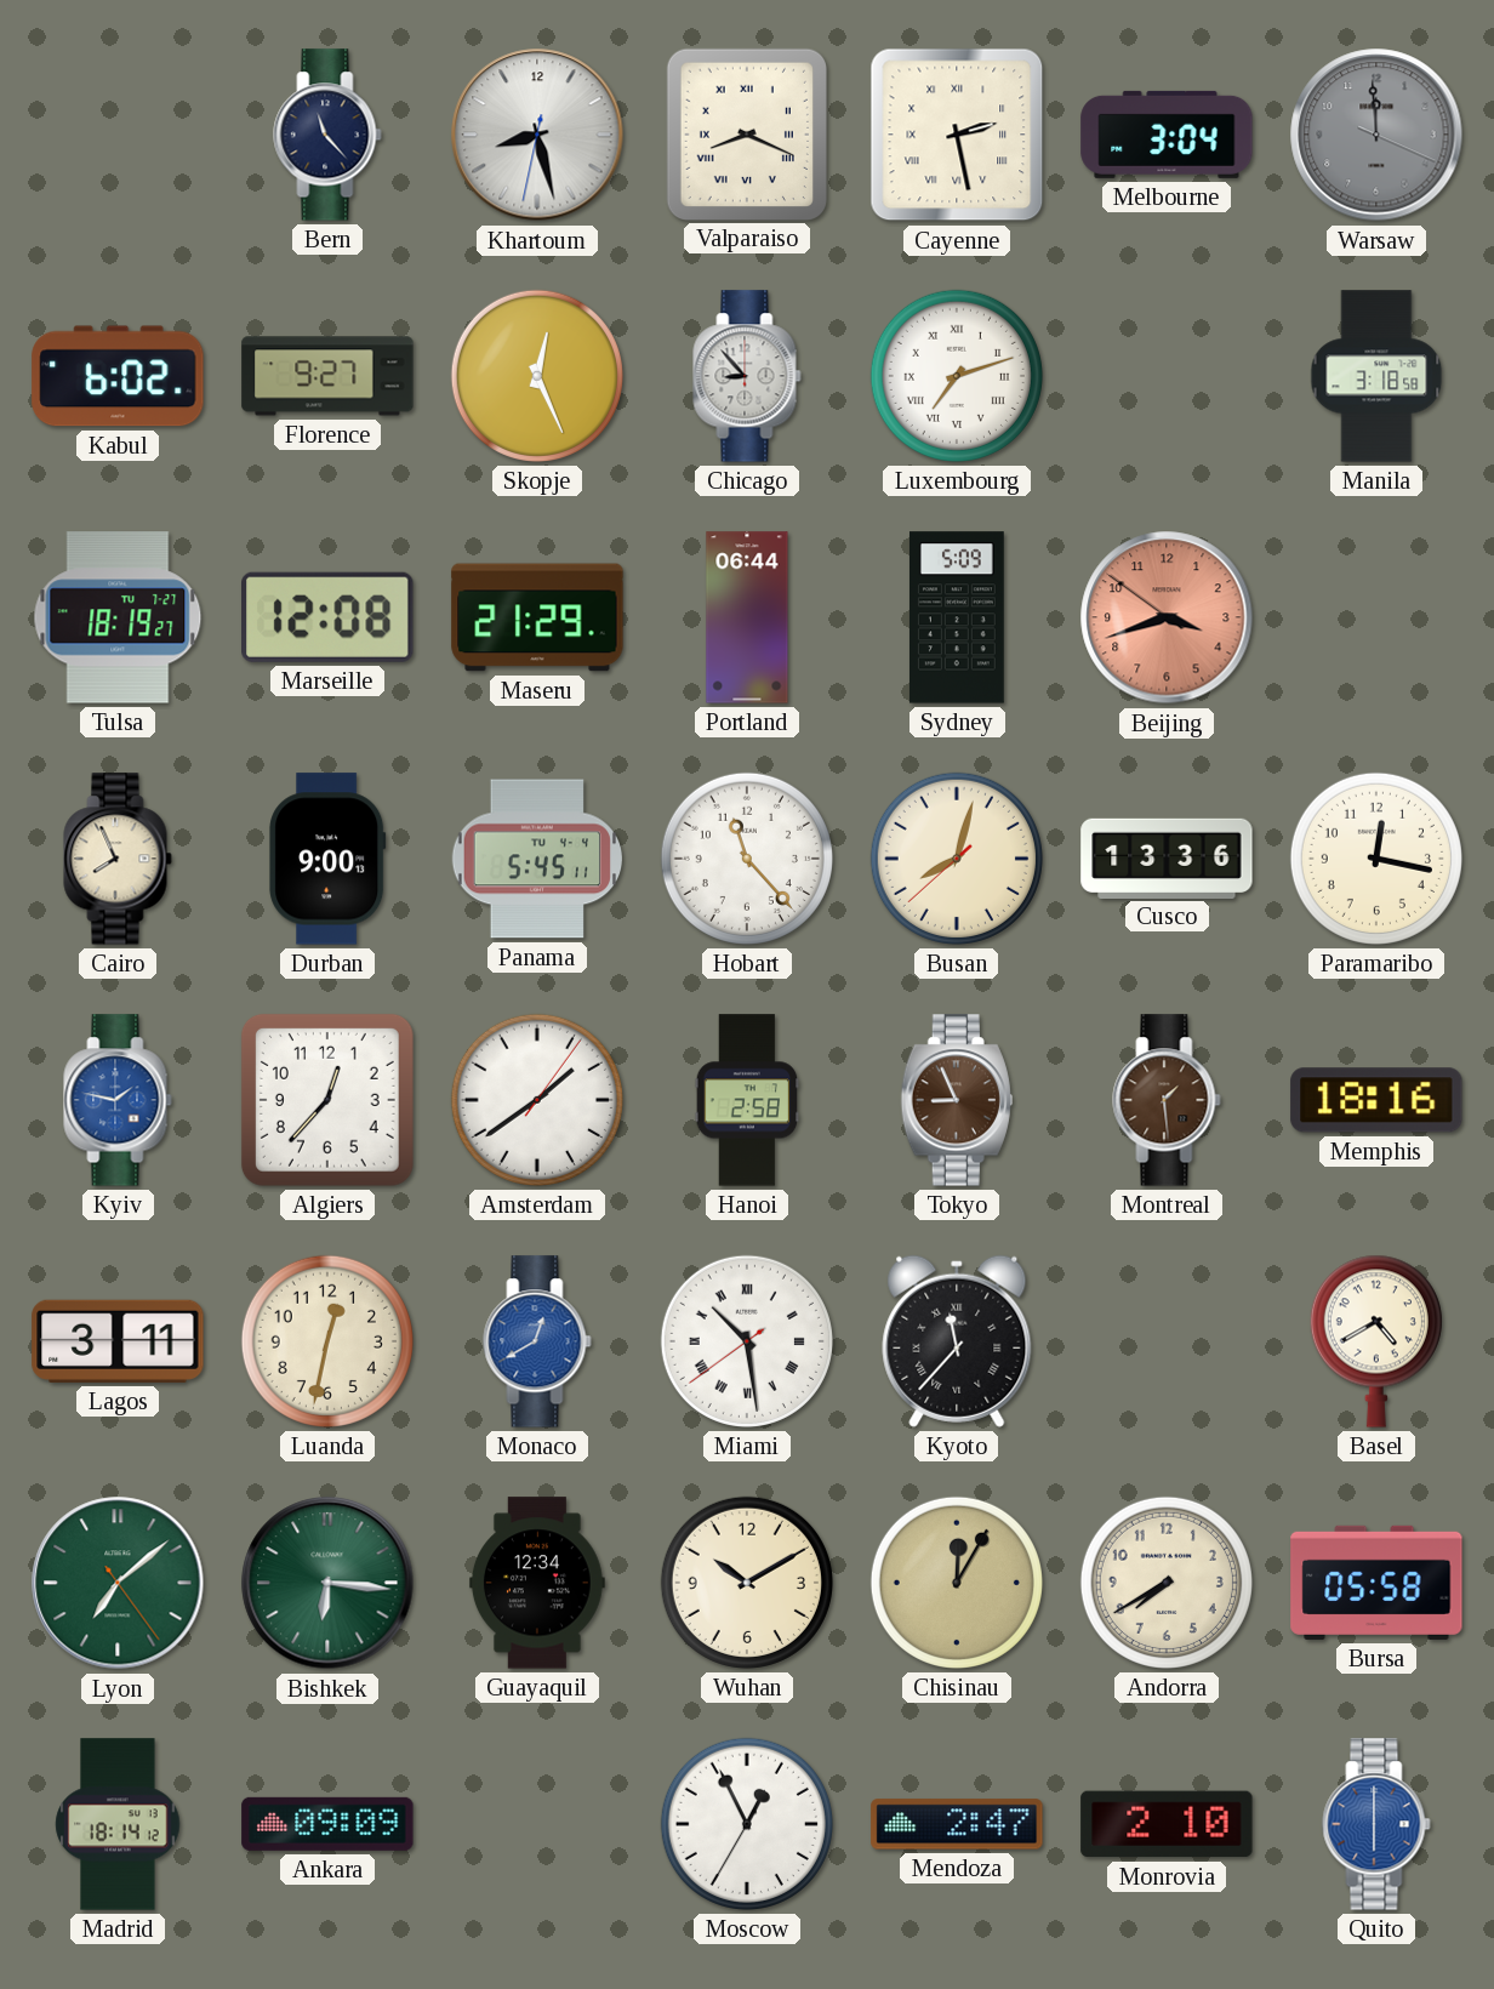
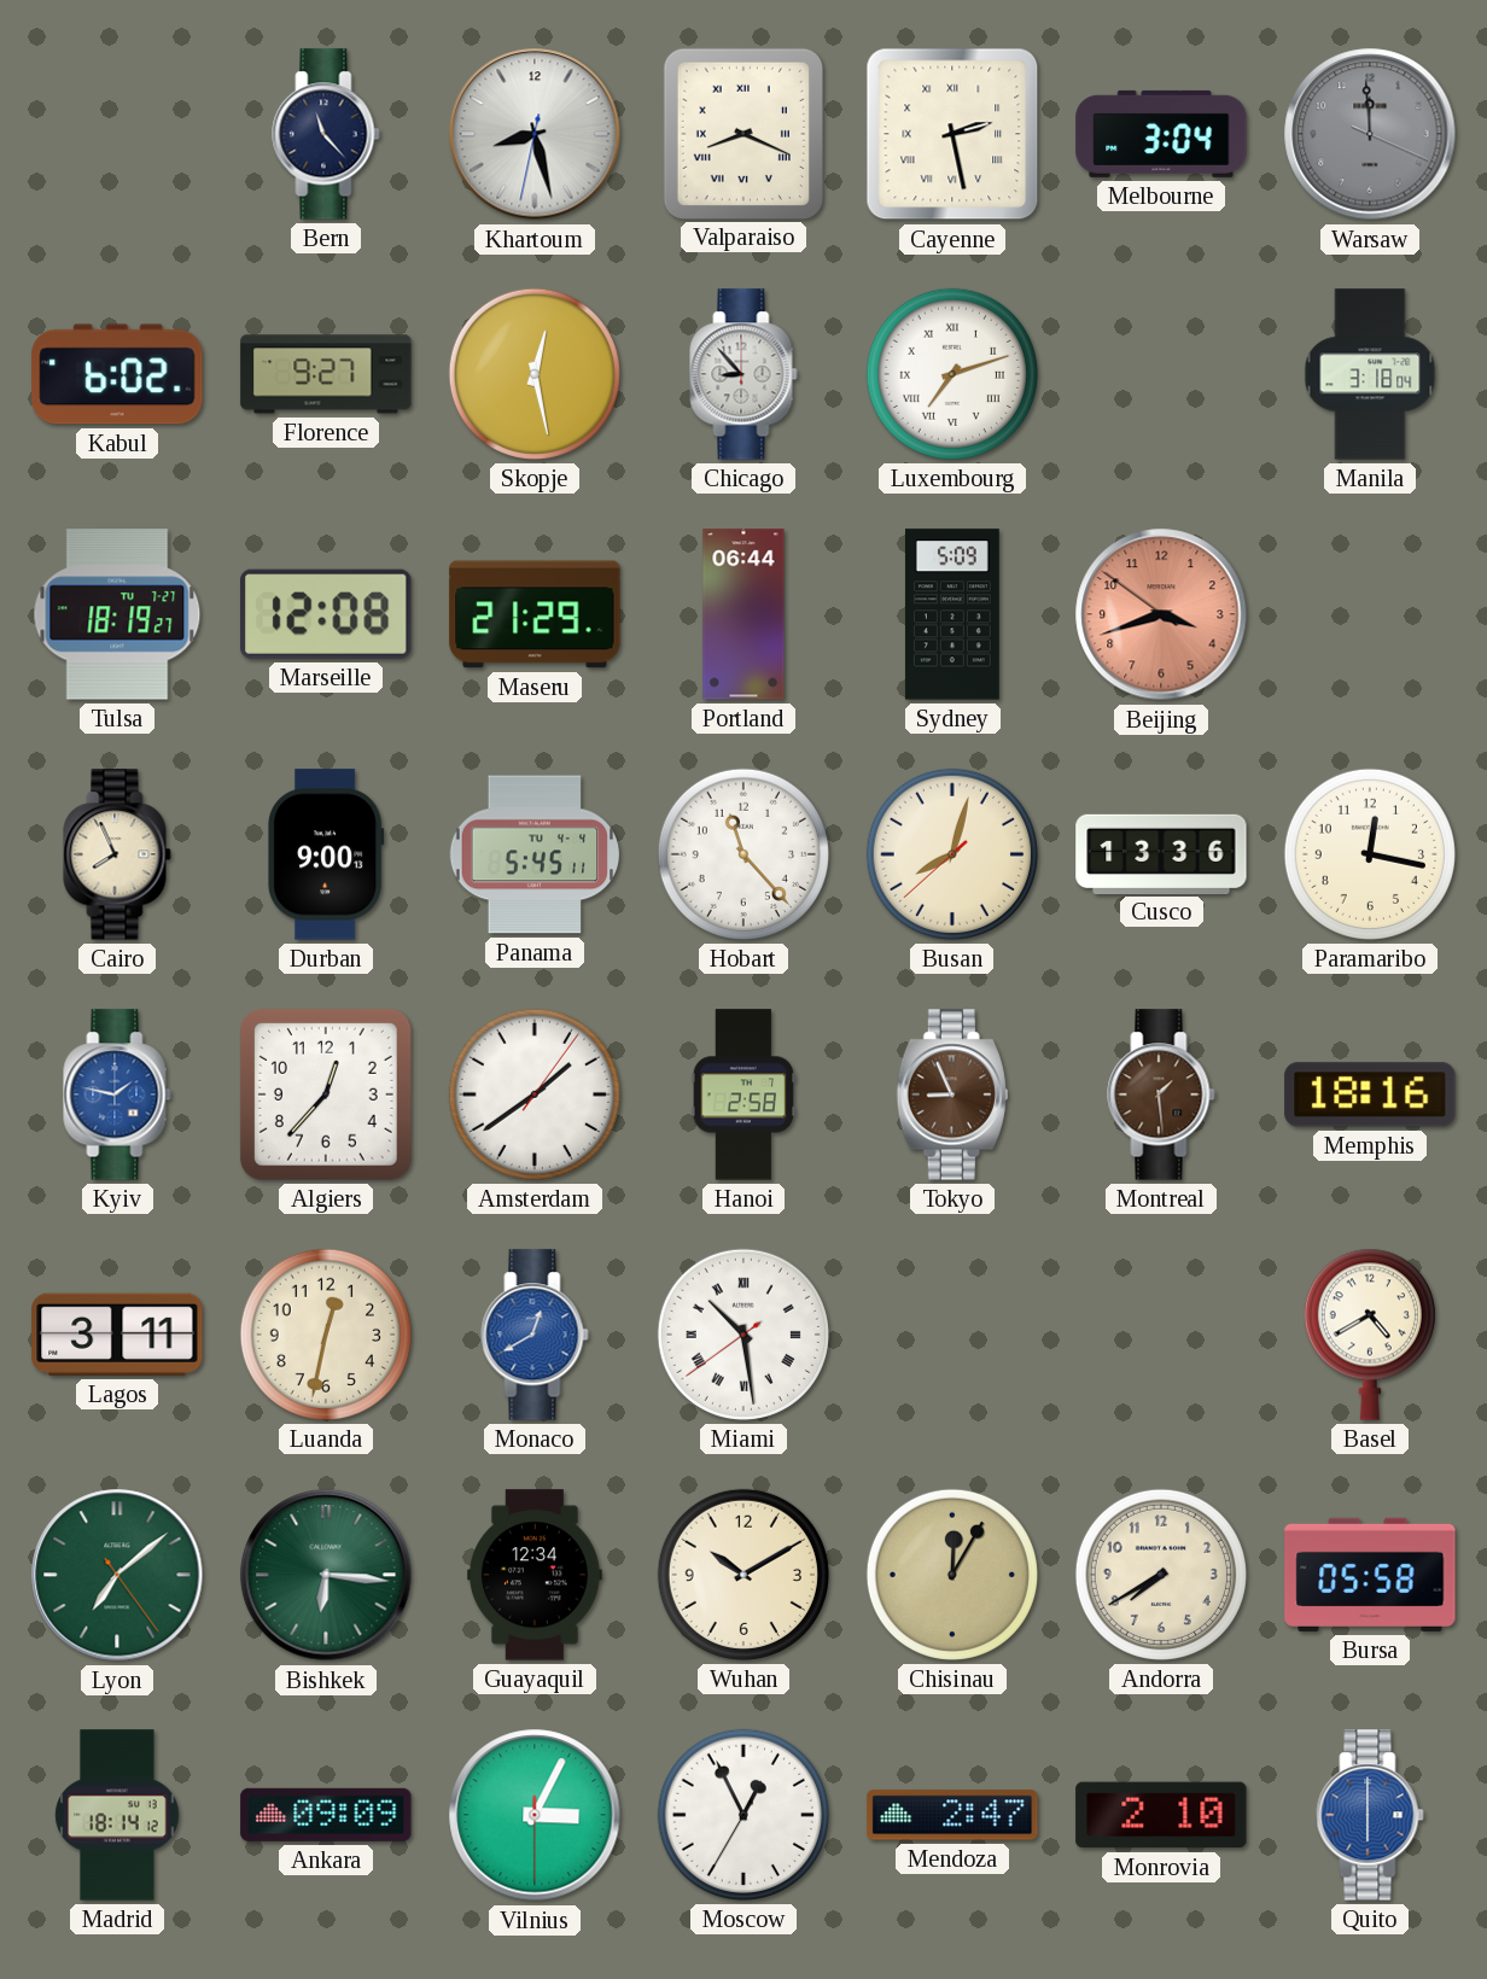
Skopje: 12:26 -> 12:28 (535, 374)
Manila: 3:18:58 -> 3:18:04 (1370, 374)
Kyoto: 11:37 -> none (957, 1341)
Vilnius: none -> 3:04 (535, 1815)
